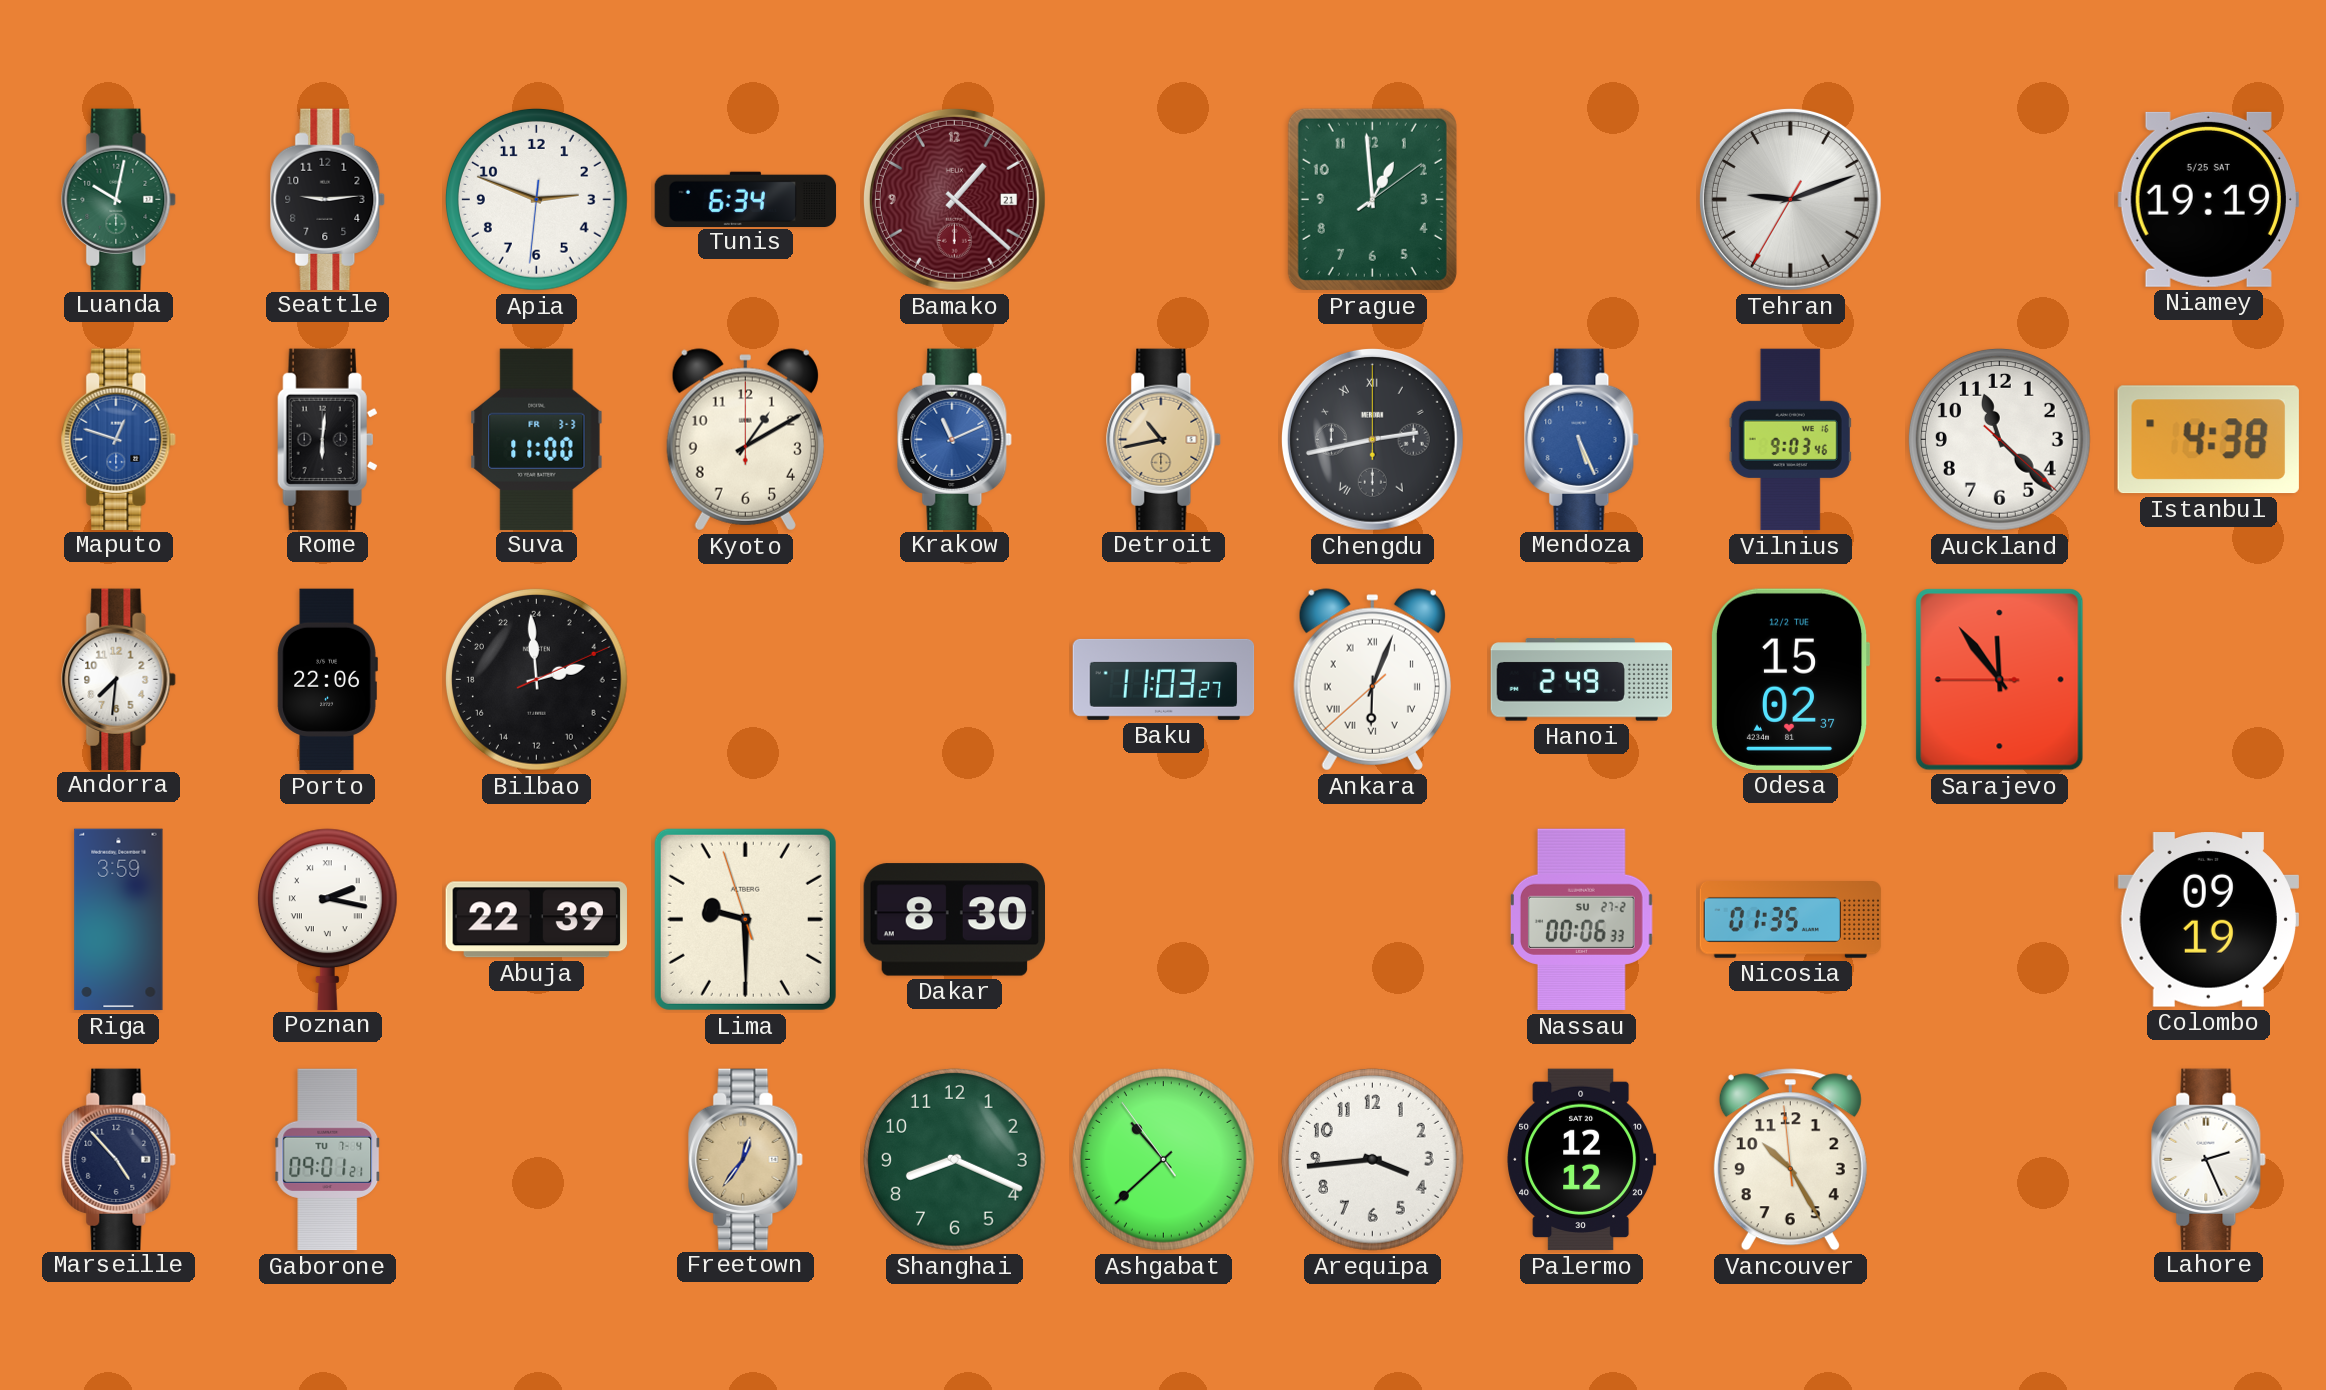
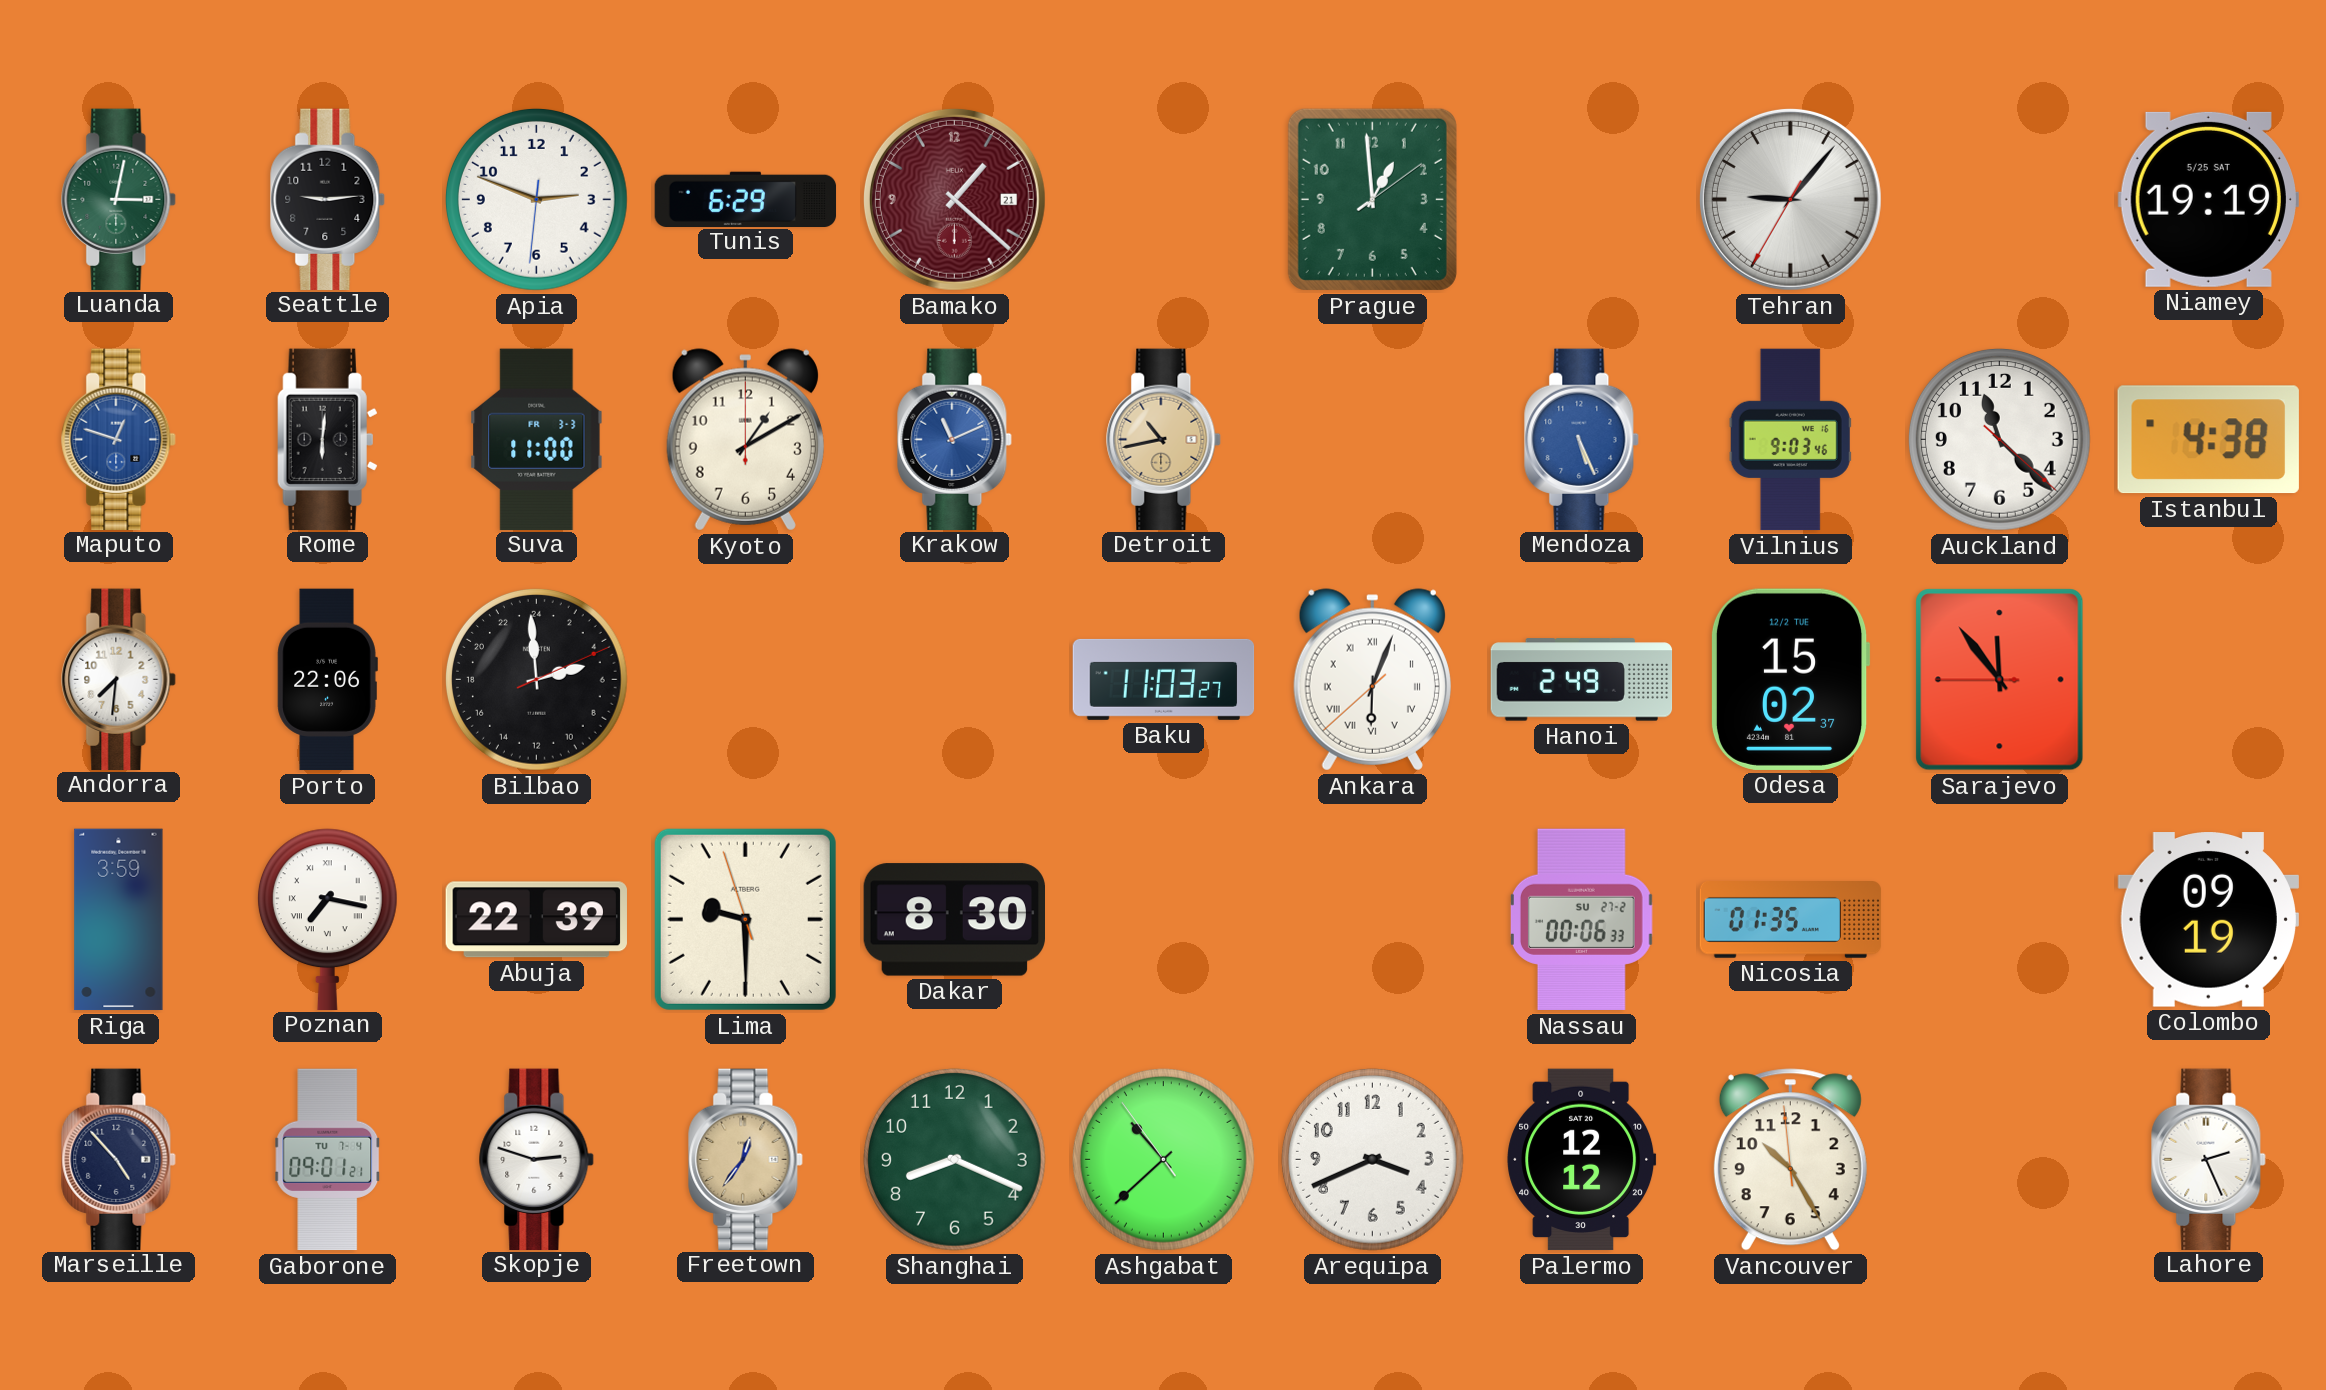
Luanda: 10:02 -> 3:02 (119, 199)
Tunis: 6:34 -> 6:29 (746, 199)
Tehran: 9:11 -> 9:06 (1790, 199)
Chengdu: 2:43 -> none (1372, 439)
Poznan: 2:17 -> 7:17 (327, 919)
Skopje: none -> 2:48 (537, 1159)
Arequipa: 3:44 -> 3:41 (1372, 1159)
